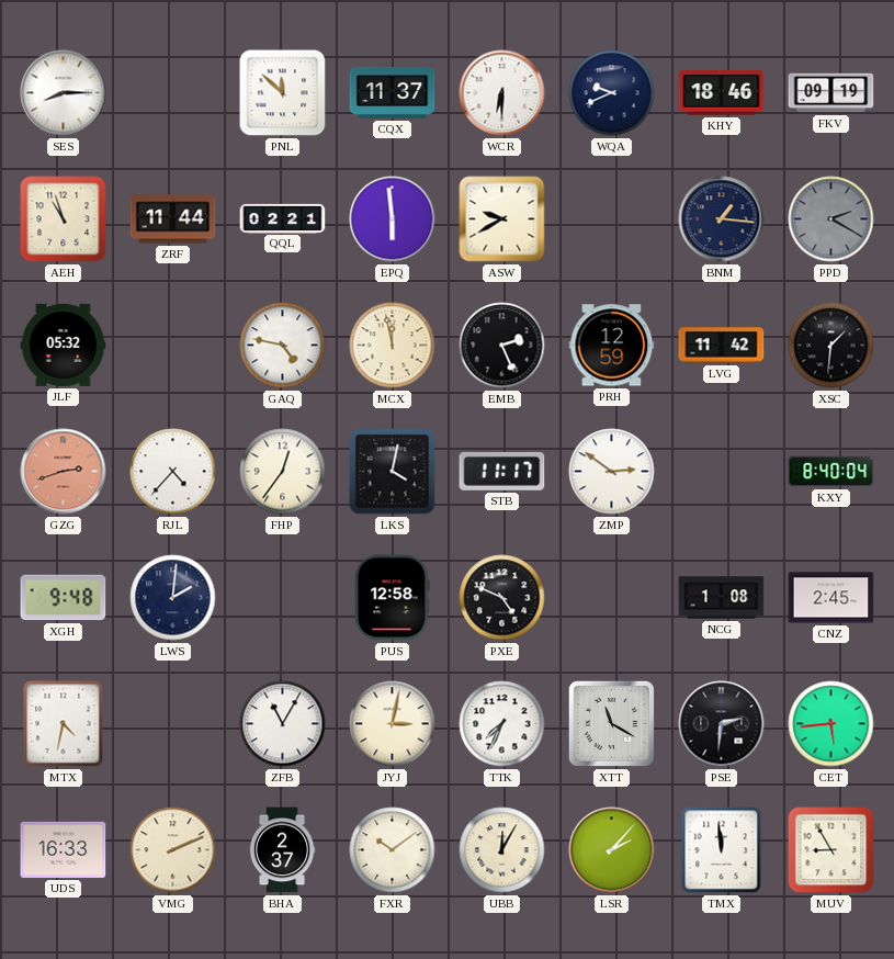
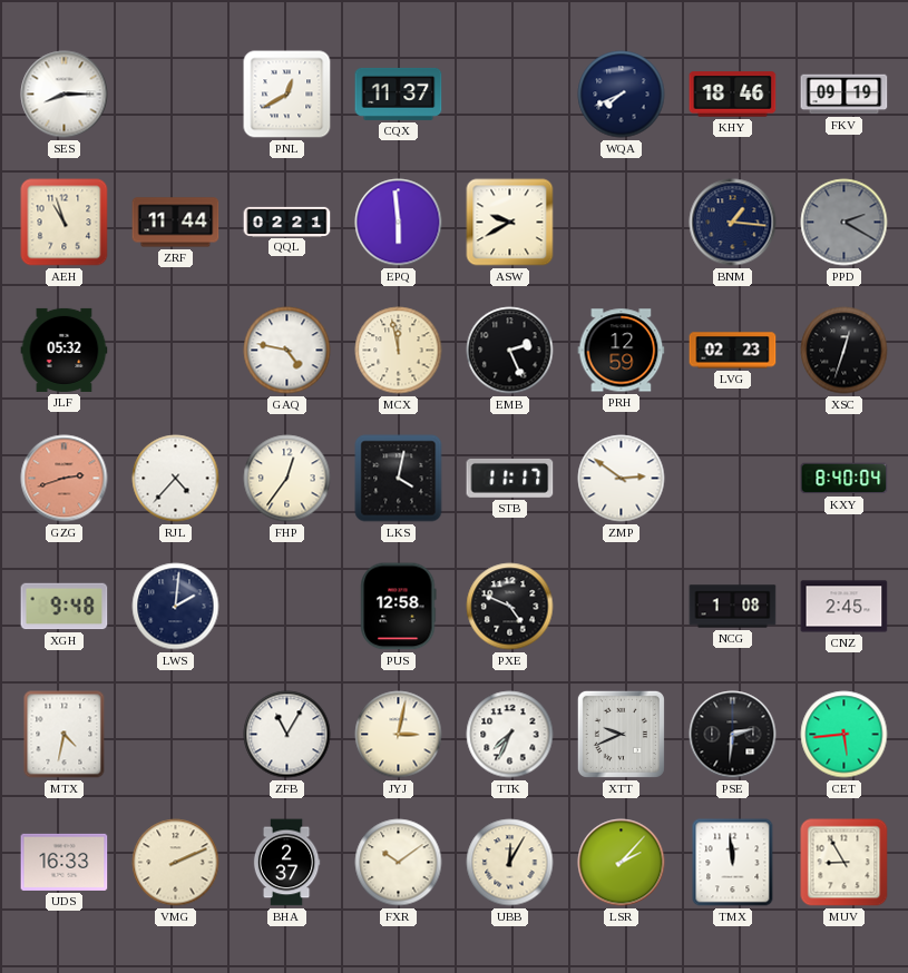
PNL: 11:52 -> 12:40 (287, 95)
WCR: 6:30 -> none (502, 93)
WQA: 9:41 -> 7:41 (622, 95)
LVG: 11:42 -> 02:23 (733, 351)
XSC: 1:31 -> 12:33 (844, 351)
XTT: 11:20 -> 9:41 (621, 734)
